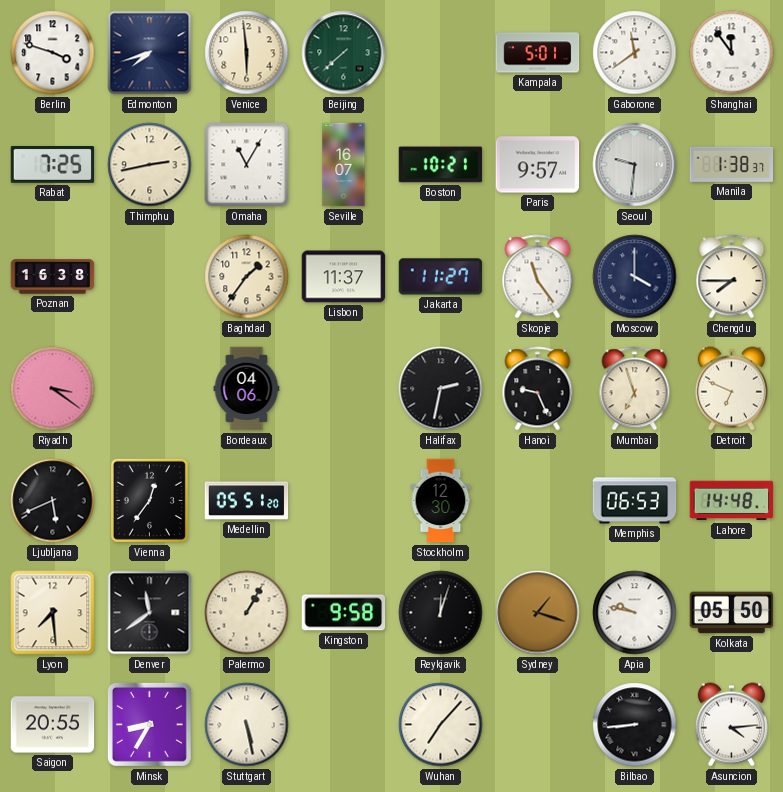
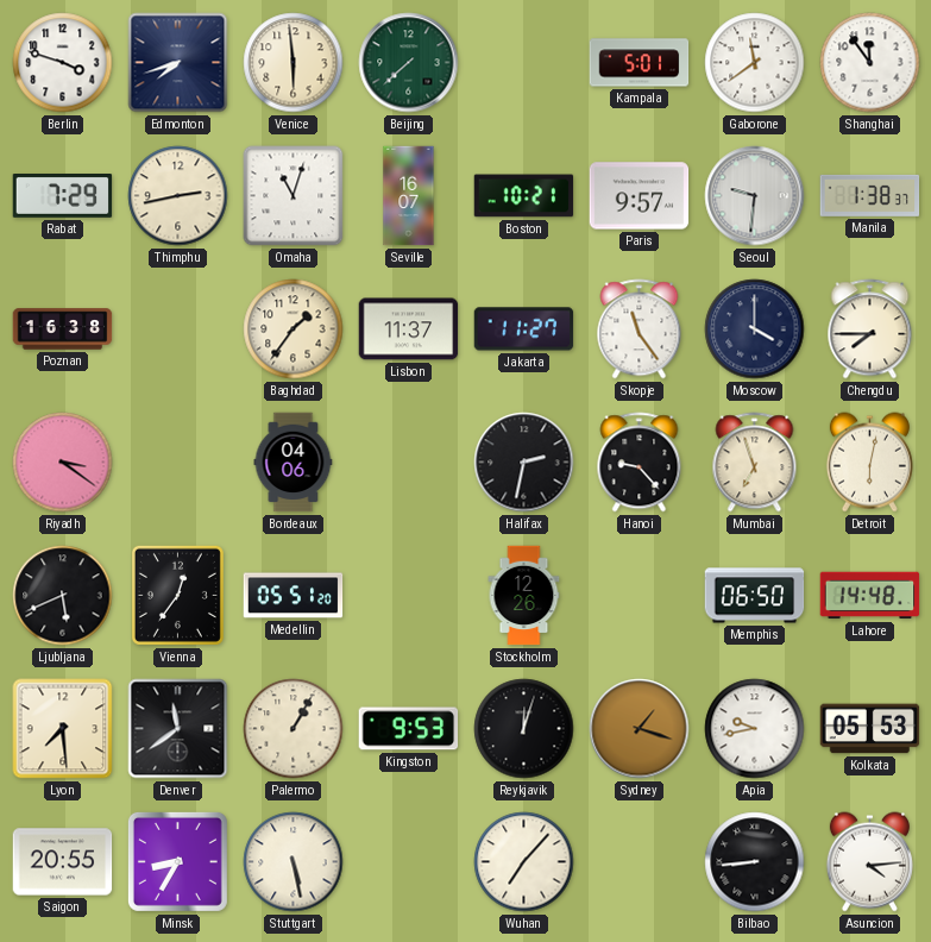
Rabat: 7:25 -> 7:29 (63, 196)
Omaha: 11:05 -> 11:03 (294, 196)
Hanoi: 9:26 -> 9:23 (640, 463)
Detroit: 6:49 -> 6:02 (869, 463)
Stockholm: 12:30 -> 12:26 (524, 596)
Memphis: 06:53 -> 06:50 (755, 596)
Kingston: 9:58 -> 9:53 (409, 729)
Apia: 9:47 -> 9:43 (755, 729)
Kolkata: 05:50 -> 05:53 (870, 729)
